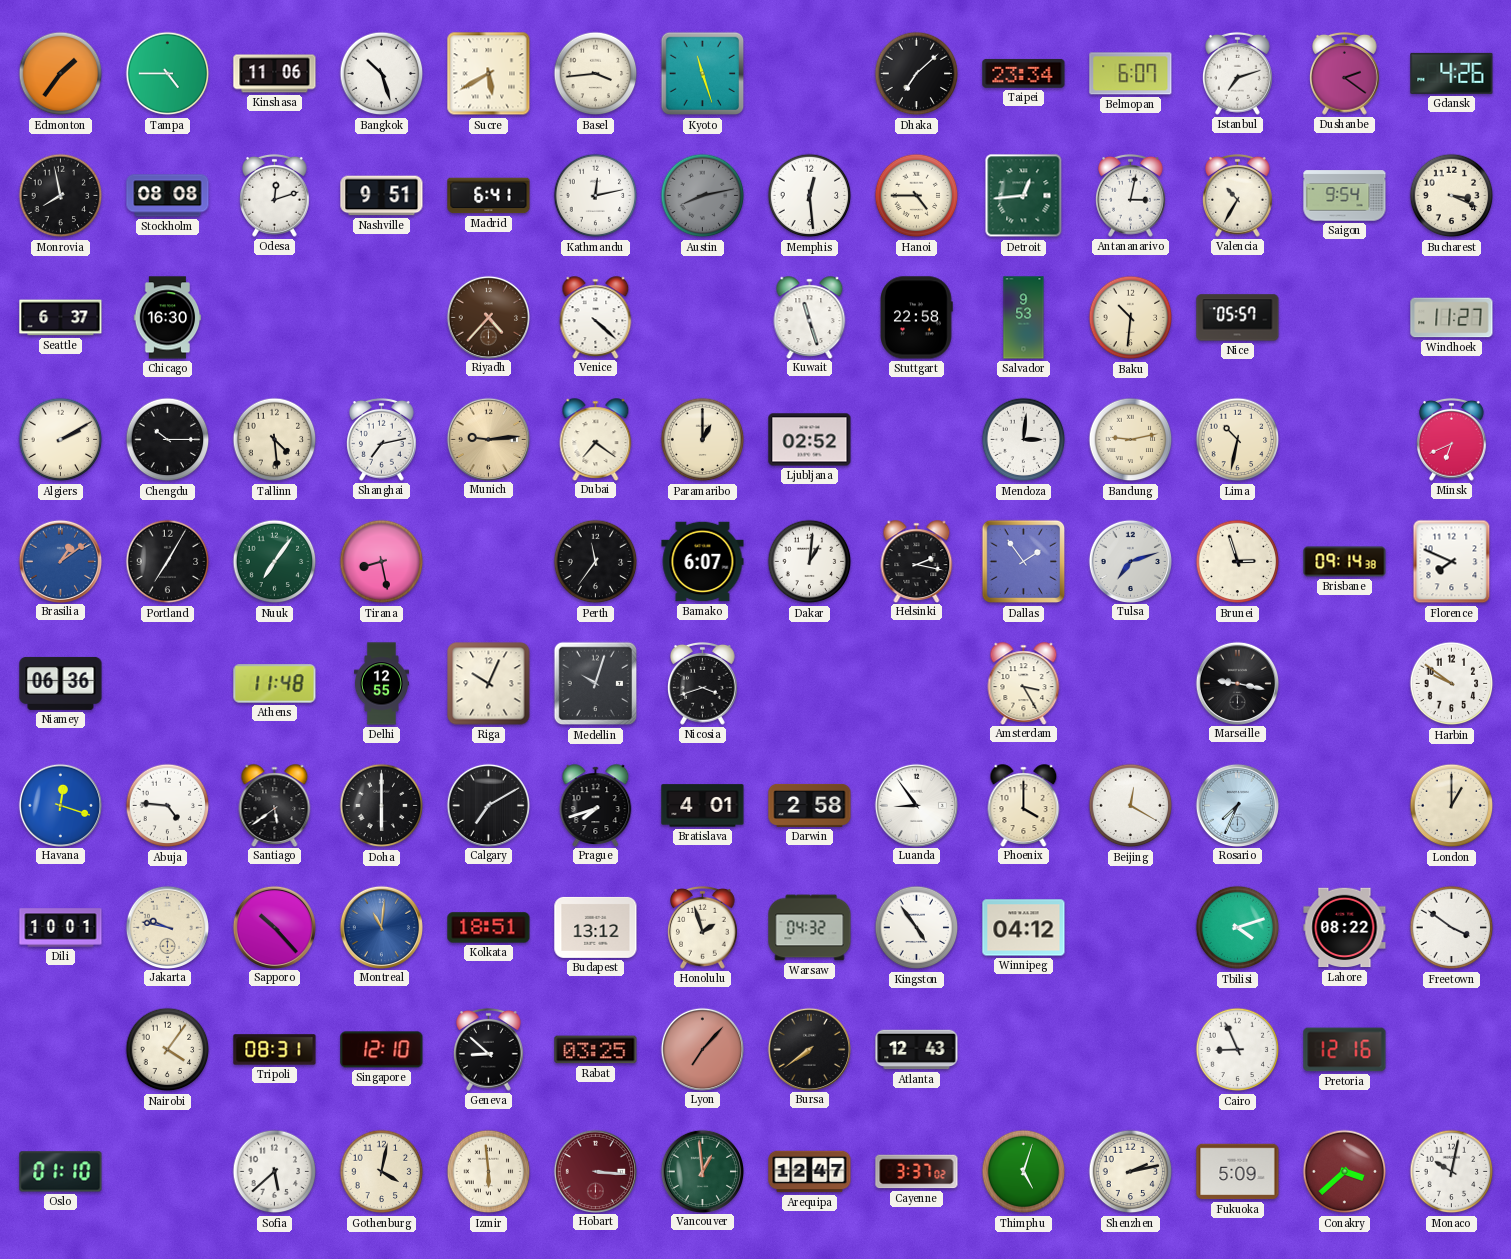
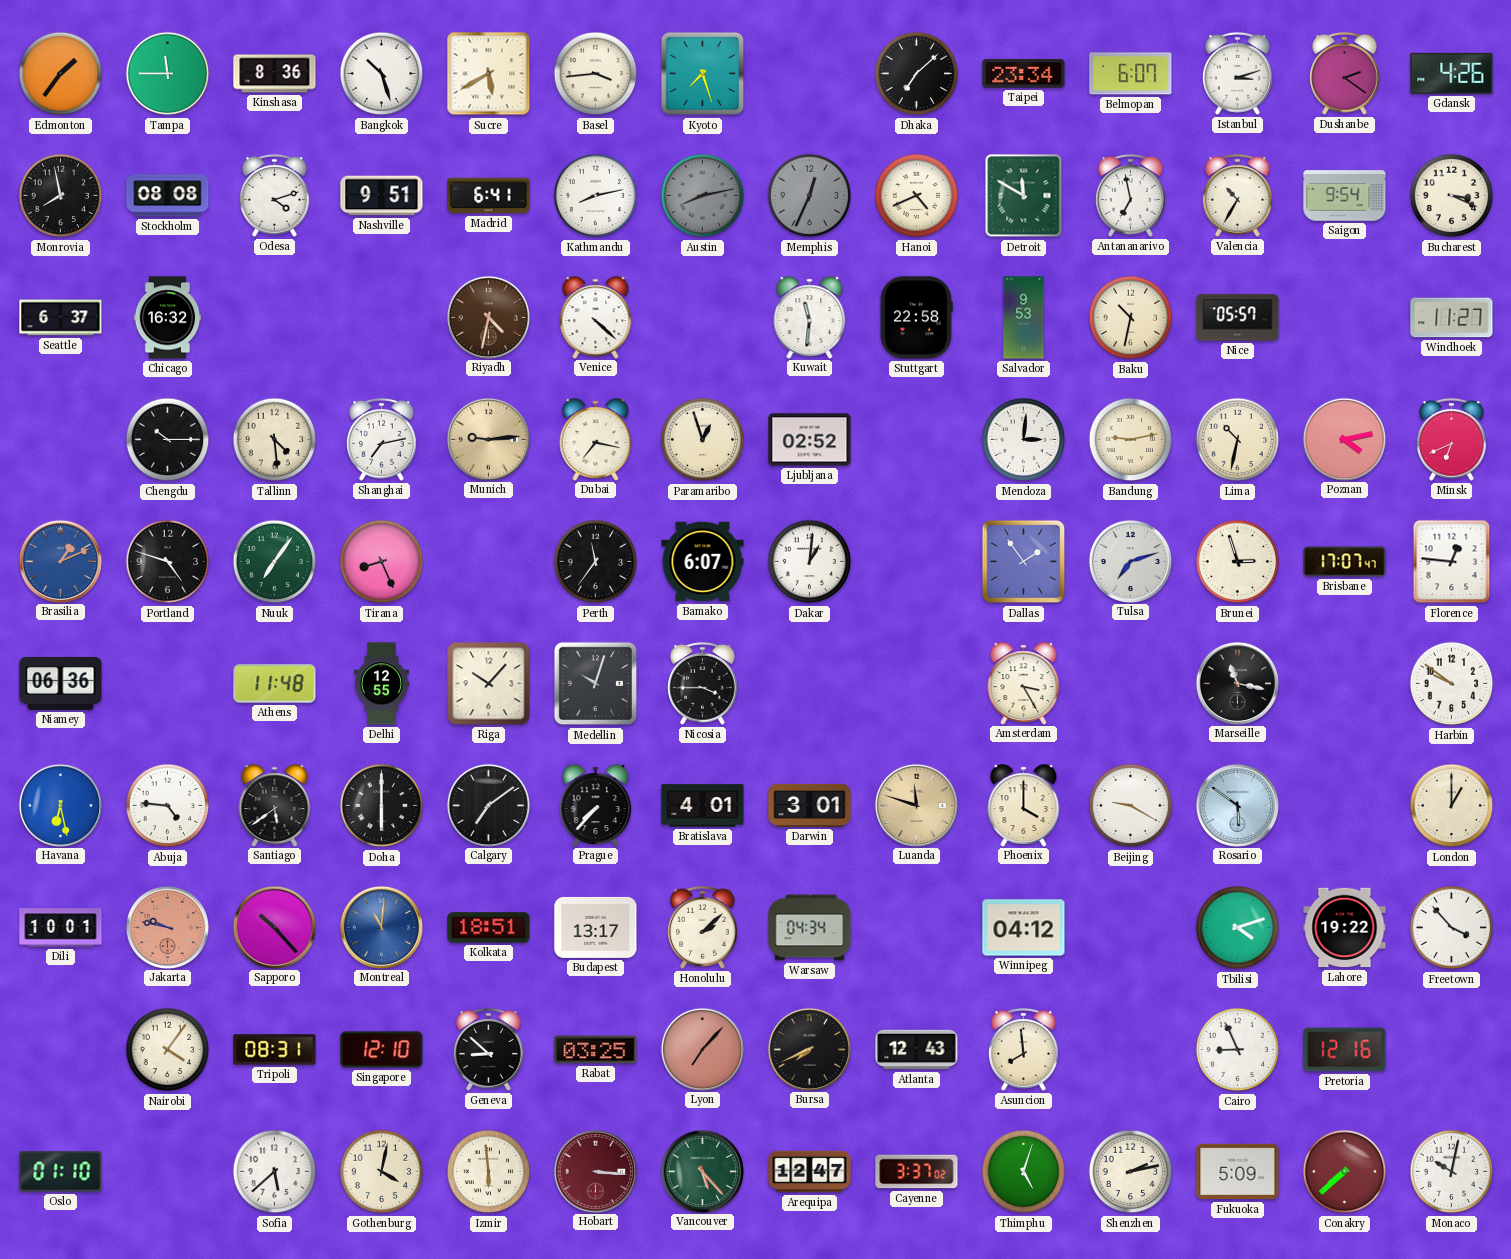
Tampa: 4:45 -> 11:45 (168, 74)
Kinshasa: 11:06 -> 8:36 (275, 74)
Kyoto: 11:27 -> 7:27 (703, 74)
Istanbul: 7:12 -> 3:12 (1238, 73)
Odesa: 12:12 -> 4:12 (275, 195)
Kathmandu: 12:13 -> 8:13 (596, 196)
Memphis: 12:29 -> 12:34 (810, 196)
Memphis dial: white -> grey (810, 196)
Hanoi: 4:45 -> 4:41 (917, 196)
Detroit: 12:44 -> 11:50 (1024, 196)
Antananarivo: 3:02 -> 6:58 (1131, 195)
Chicago: 16:30 -> 16:32 (168, 318)
Riyadh: 4:37 -> 4:32 (488, 317)
Kuwait: 11:27 -> 11:31 (810, 317)
Baku: 10:31 -> 10:32 (1131, 318)
Algiers: 2:10 -> none (61, 440)
Dubai: 7:21 -> 7:17 (596, 439)
Paramaribo: 1:00 -> 12:57 (703, 440)
Poznan: none -> 4:13 (1344, 439)
Brasilia: 1:09 -> 1:11 (60, 561)
Portland: 7:05 -> 4:48 (168, 562)
Tirana: 8:28 -> 8:26 (382, 562)
Helsinki: 2:17 -> none (917, 561)
Brisbane: 09:14 -> 17:07 (1345, 562)
Florence: 7:49 -> 12:46 (1452, 562)
Riga: 10:04 -> 10:07 (489, 684)
Nicosia: 3:42 -> 3:45 (703, 683)
Marseille: 9:17 -> 11:17 (1237, 683)
Havana: 12:18 -> 6:28 (60, 805)
Calgary: 7:10 -> 7:09 (488, 805)
Prague: 7:42 -> 7:37 (596, 805)
Darwin: 2:58 -> 3:01 (810, 805)
Luanda: 8:54 -> 11:48 (916, 805)
Luanda dial: white -> champagne (916, 805)
Beijing: 12:20 -> 9:20 (1131, 806)
Rosario: 7:34 -> 5:51 (1237, 805)
Jakarta dial: cream -> salmon (167, 927)
Budapest: 13:12 -> 13:17 (596, 927)
Honolulu: 1:57 -> 2:08 (703, 927)
Warsaw: 04:32 -> 04:34 (810, 928)
Kingston: 4:54 -> none (917, 928)
Lahore: 08:22 -> 19:22 (1345, 928)
Freetown: 3:51 -> 3:53 (1452, 928)
Bursa: 7:39 -> 7:41 (809, 1049)
Asuncion: none -> 7:59 (1024, 1049)
Vancouver: 12:59 -> 5:23 (702, 1171)
Conakry: 3:38 -> 7:38 (1345, 1172)
